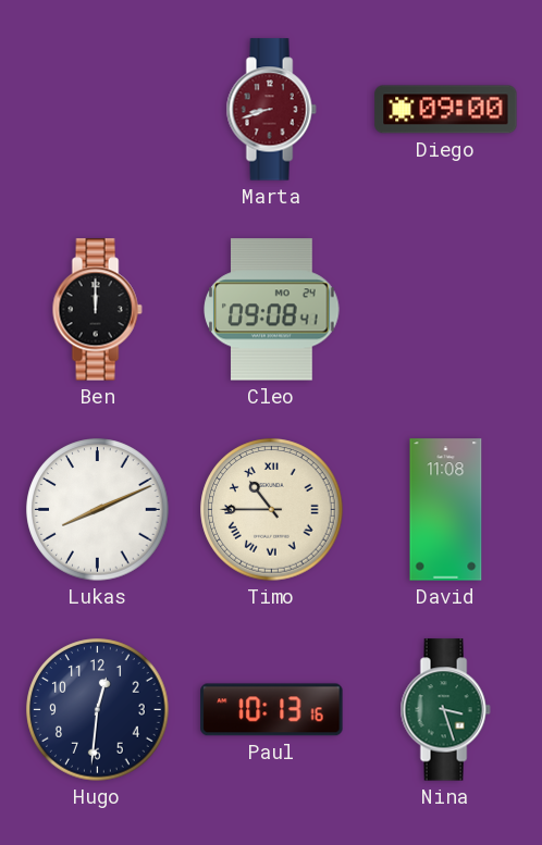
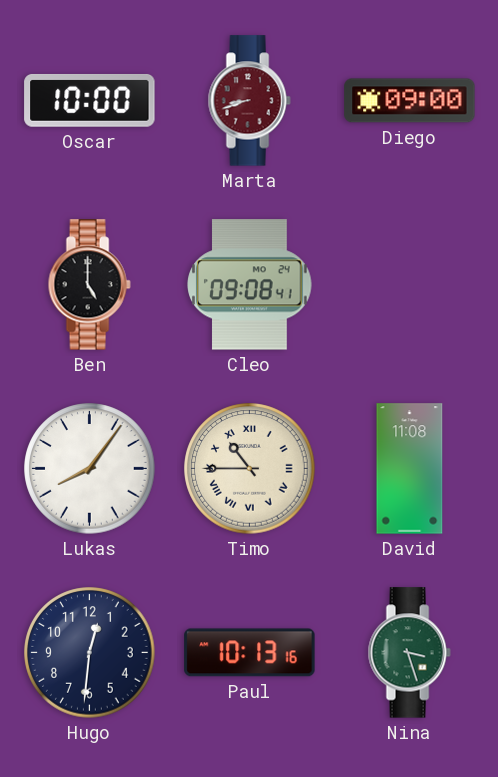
Oscar: none -> 10:00 (90, 100)
Ben: 12:00 -> 5:00 (89, 285)
Lukas: 8:11 -> 8:06 (90, 469)
